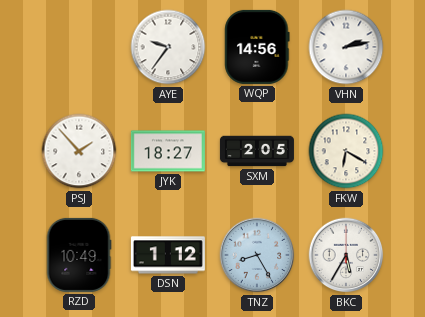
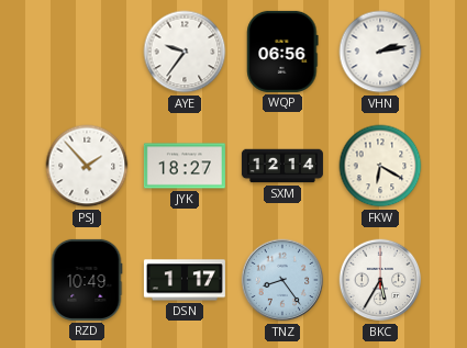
WQP: 14:56 -> 06:56 (282, 52)
SXM: 2:05 -> 12:14 (282, 166)
DSN: 1:12 -> 1:17 (185, 280)
TNZ: 8:25 -> 8:24 (282, 280)
